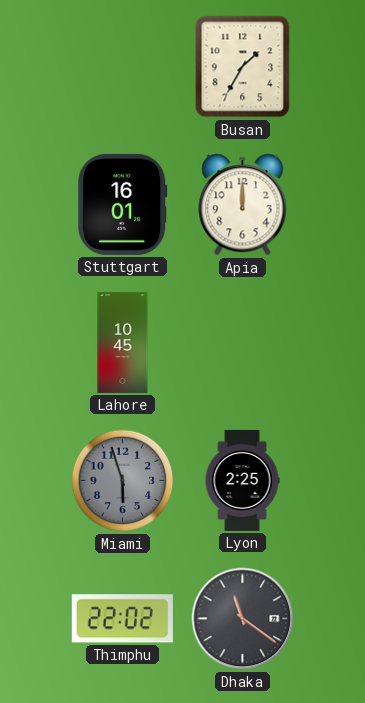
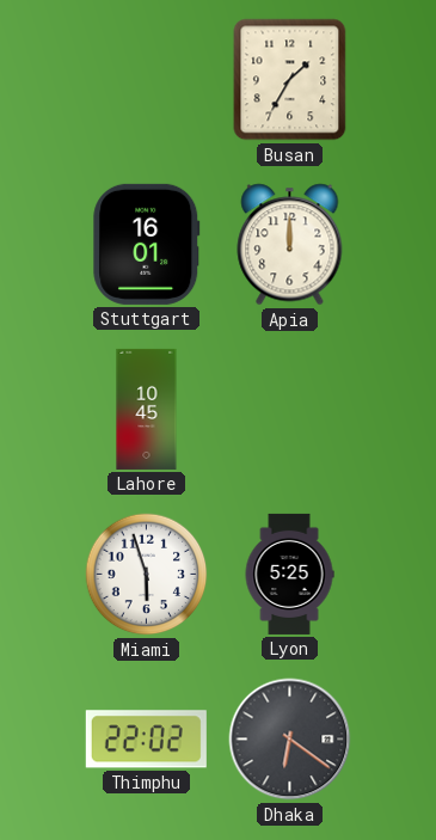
Miami dial: grey -> white (147, 575)
Lyon: 2:25 -> 5:25 (289, 574)
Dhaka: 11:21 -> 6:21 (290, 740)
